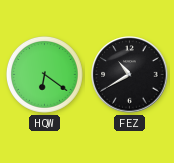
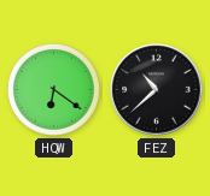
FEZ: 10:40 -> 10:38 (157, 90)
